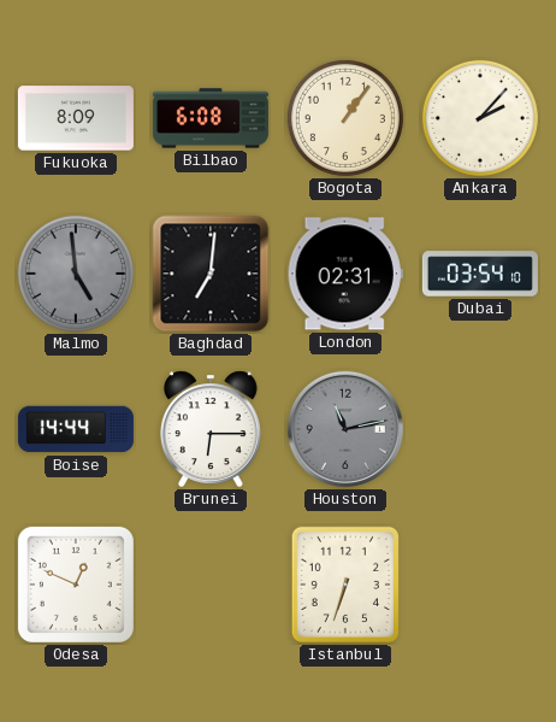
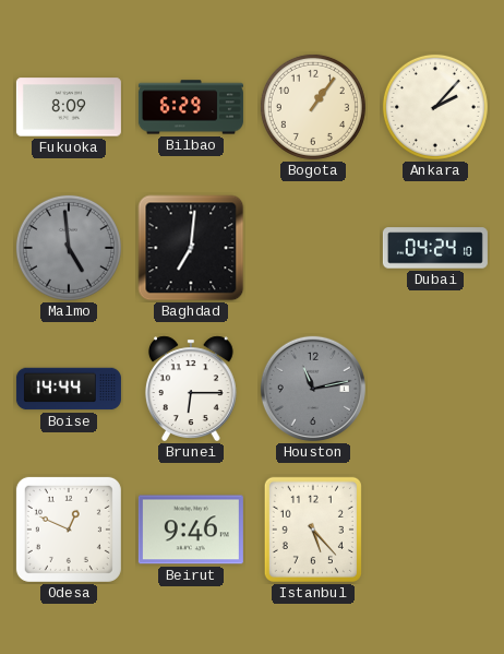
Bilbao: 6:08 -> 6:29 (191, 107)
London: 02:31 -> none (345, 274)
Dubai: 03:54 -> 04:24 (435, 248)
Beirut: none -> 9:46 (191, 530)
Istanbul: 6:33 -> 5:23 (313, 530)
